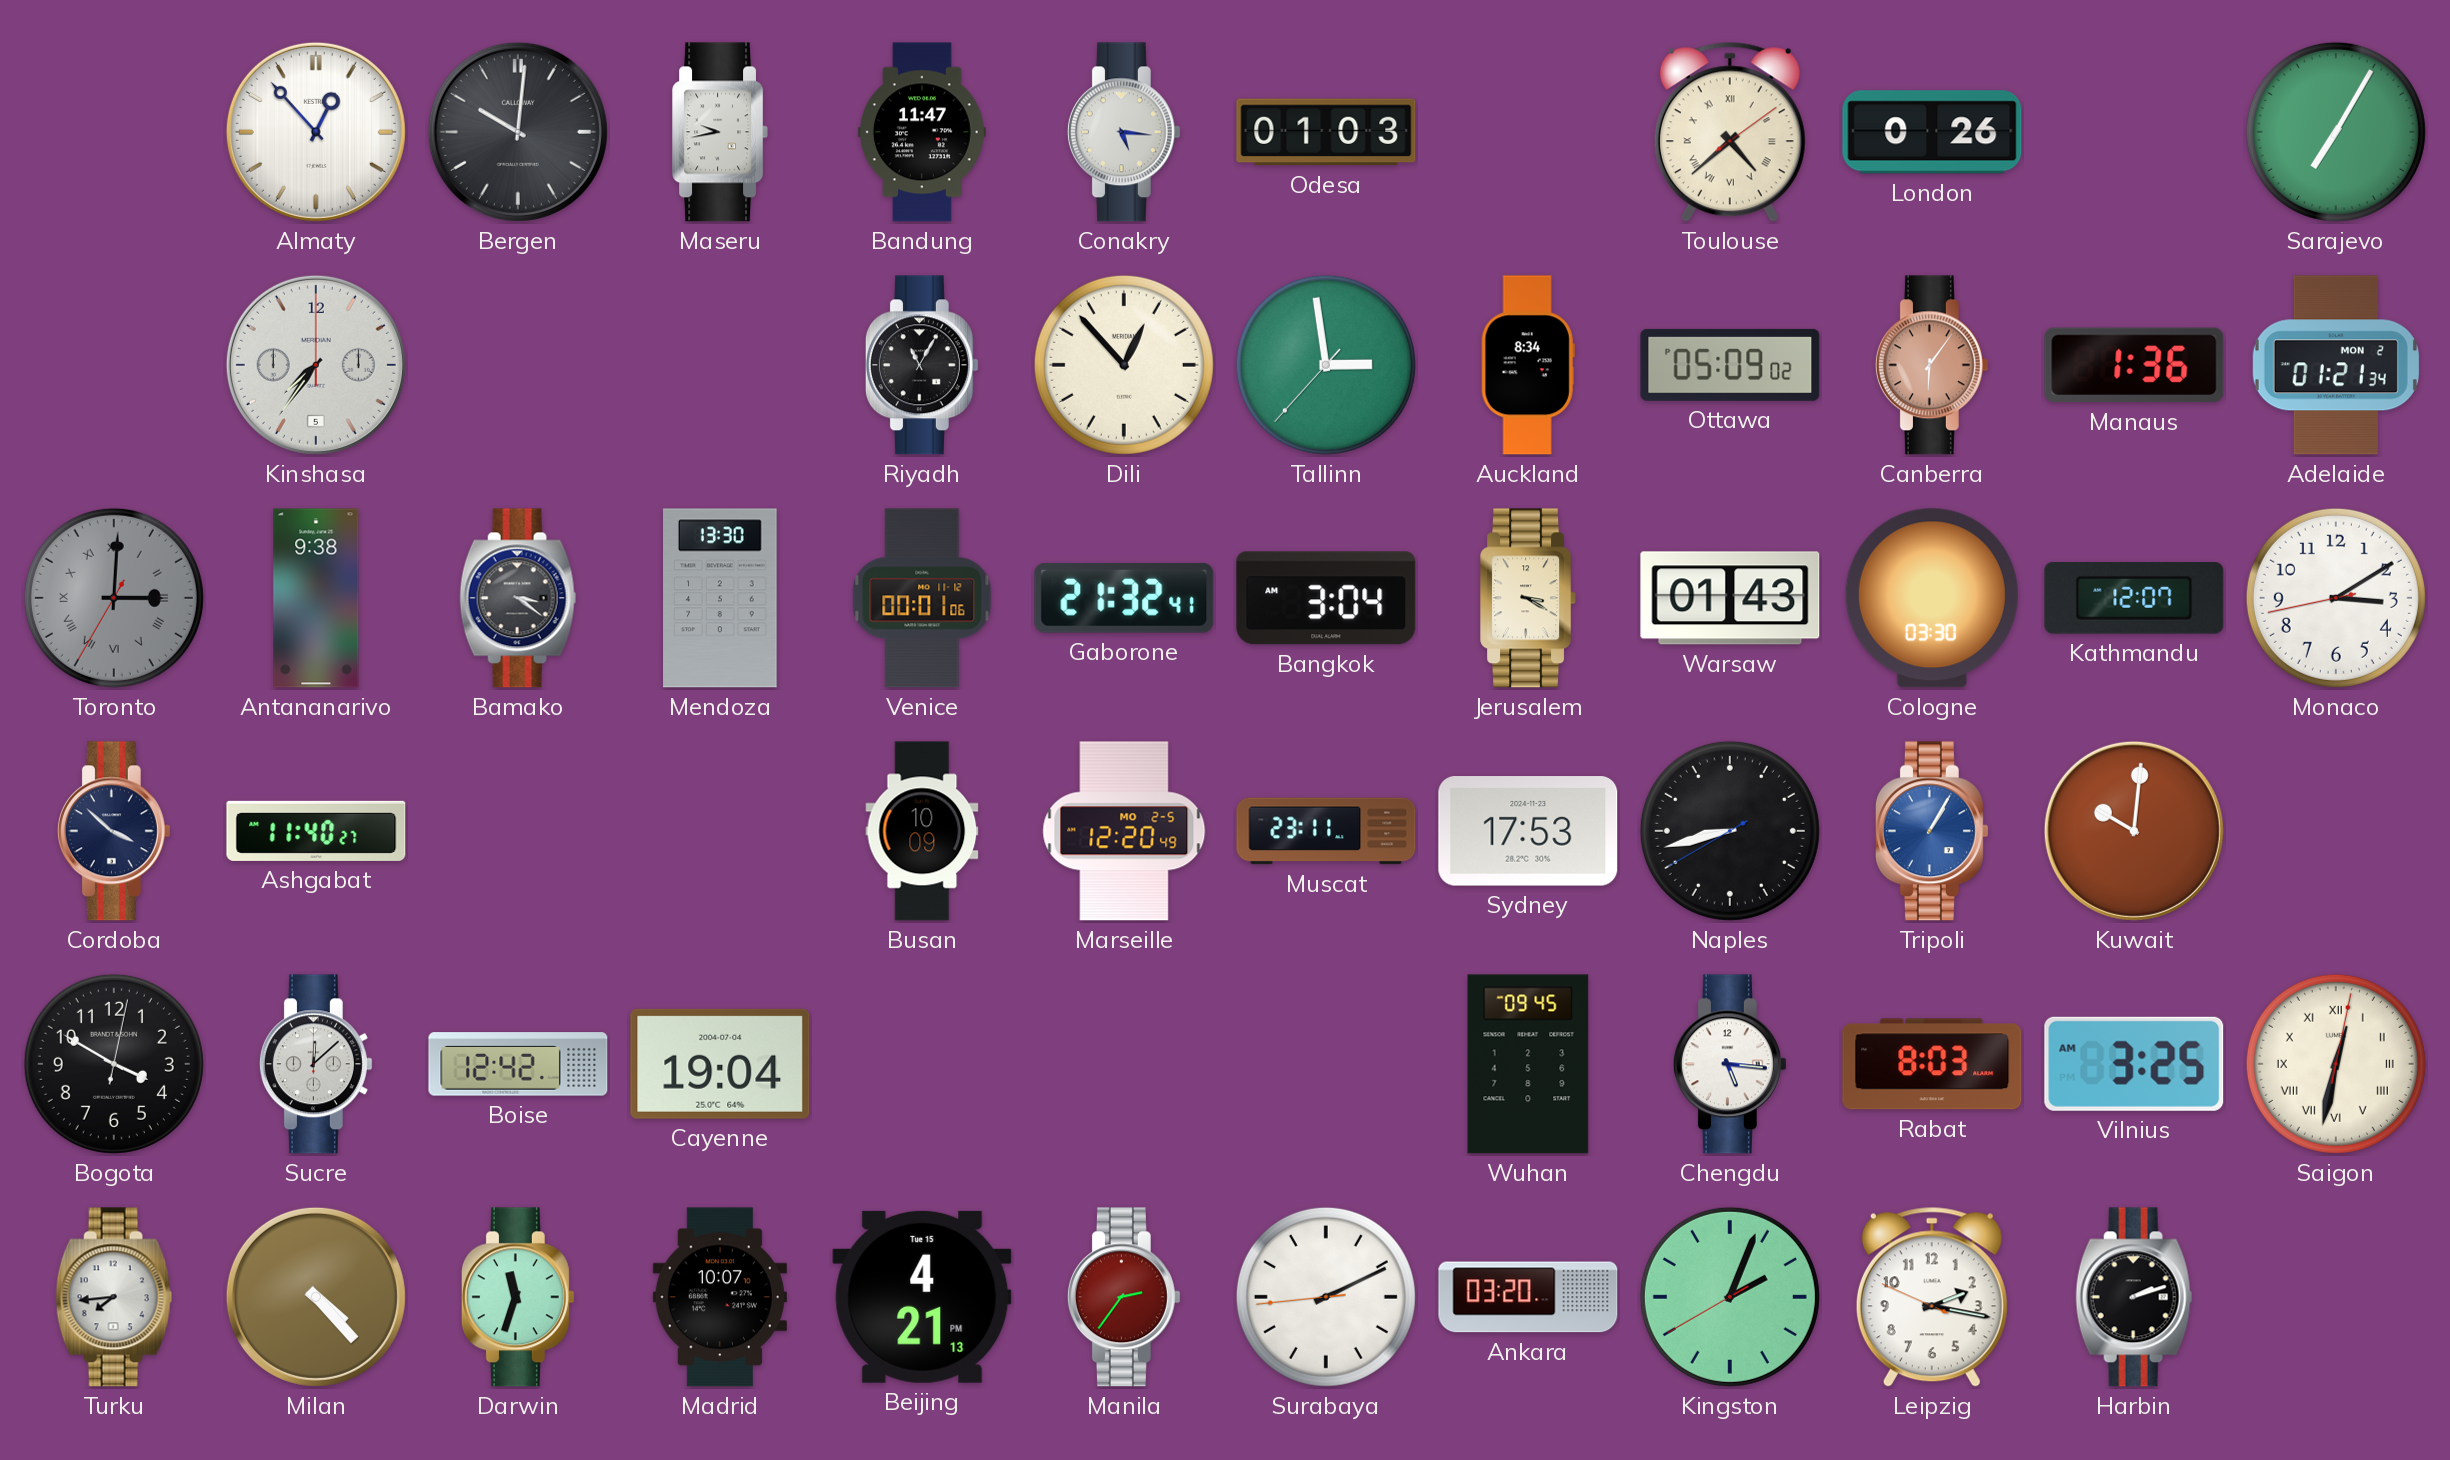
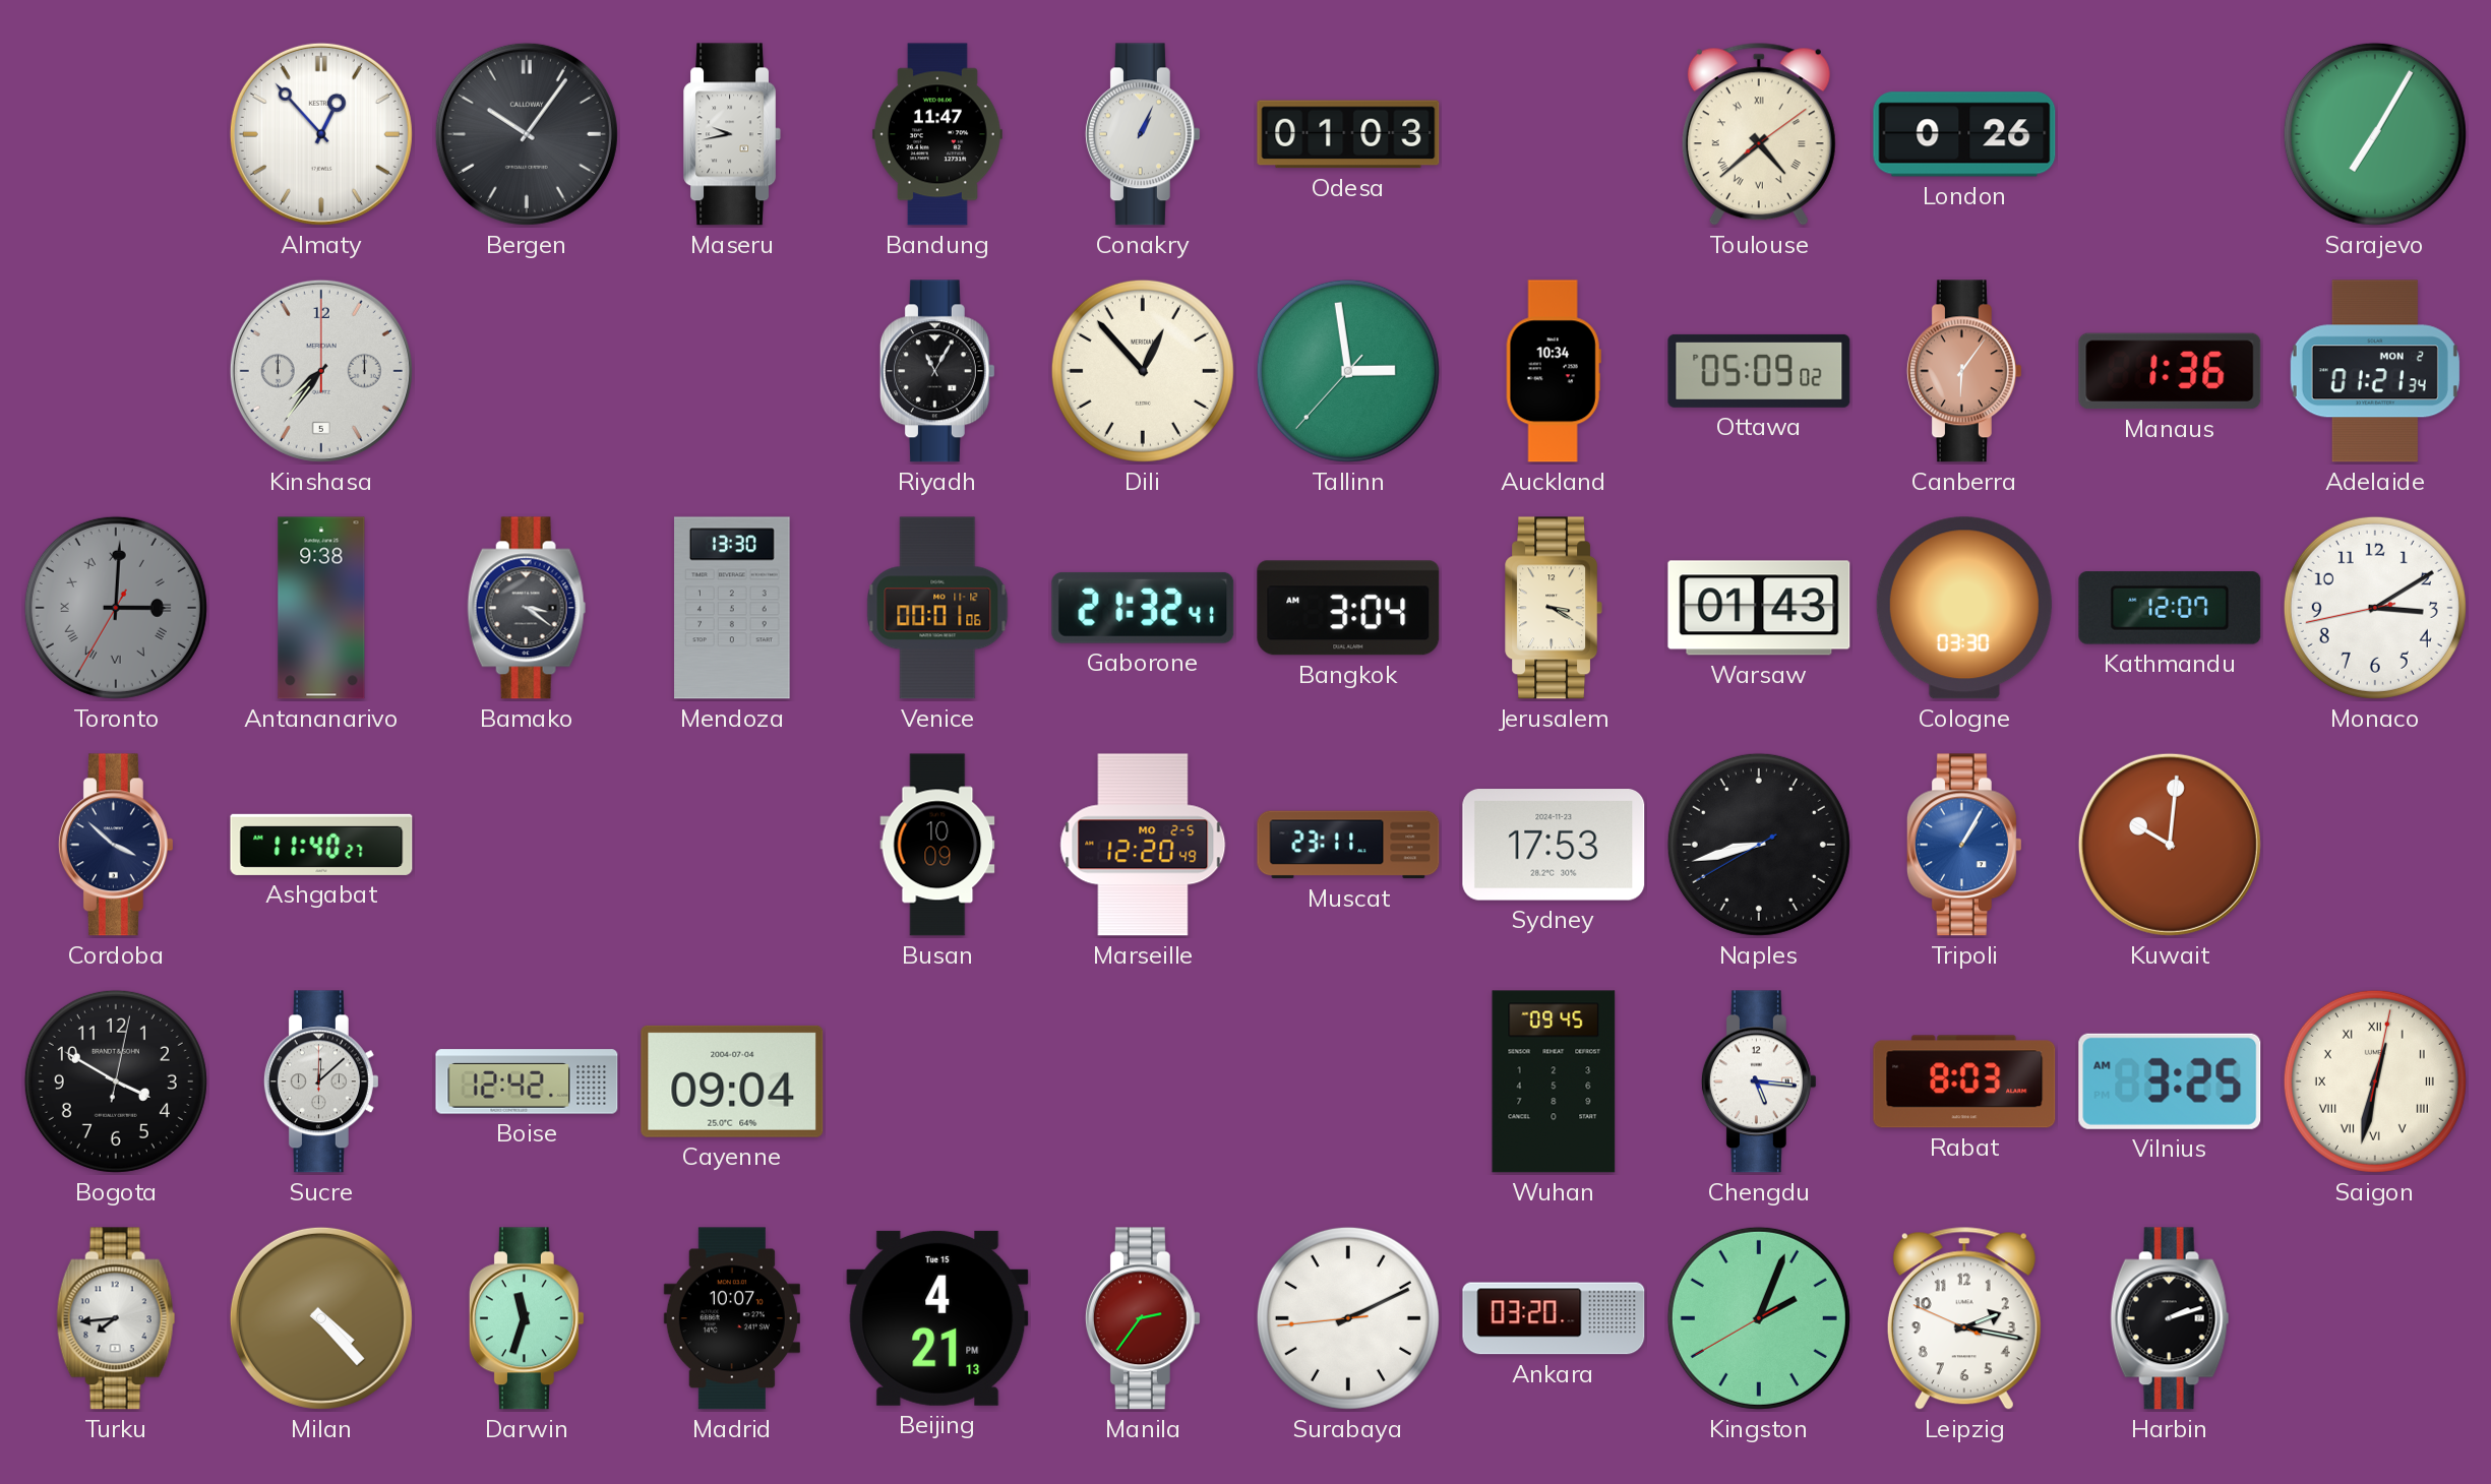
Bergen: 10:01 -> 10:06 (527, 134)
Conakry: 5:16 -> 1:04 (1143, 134)
Auckland: 8:34 -> 10:34 (1554, 371)
Cayenne: 19:04 -> 09:04 (732, 1081)
